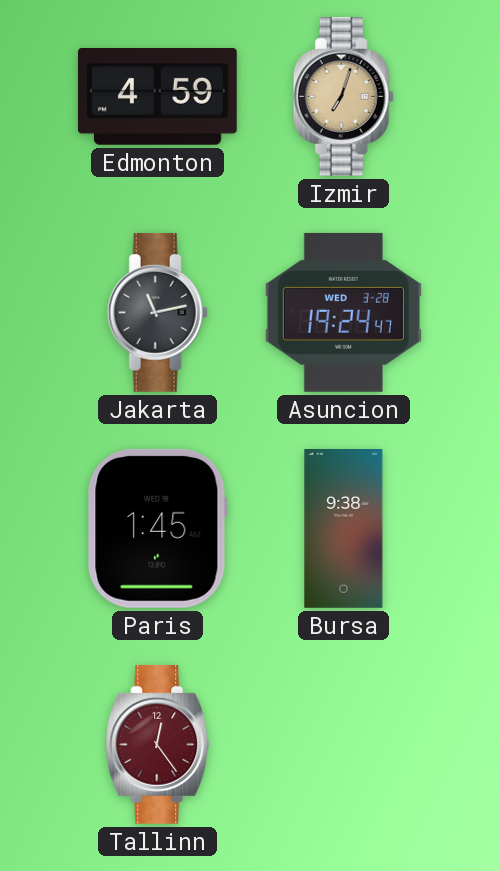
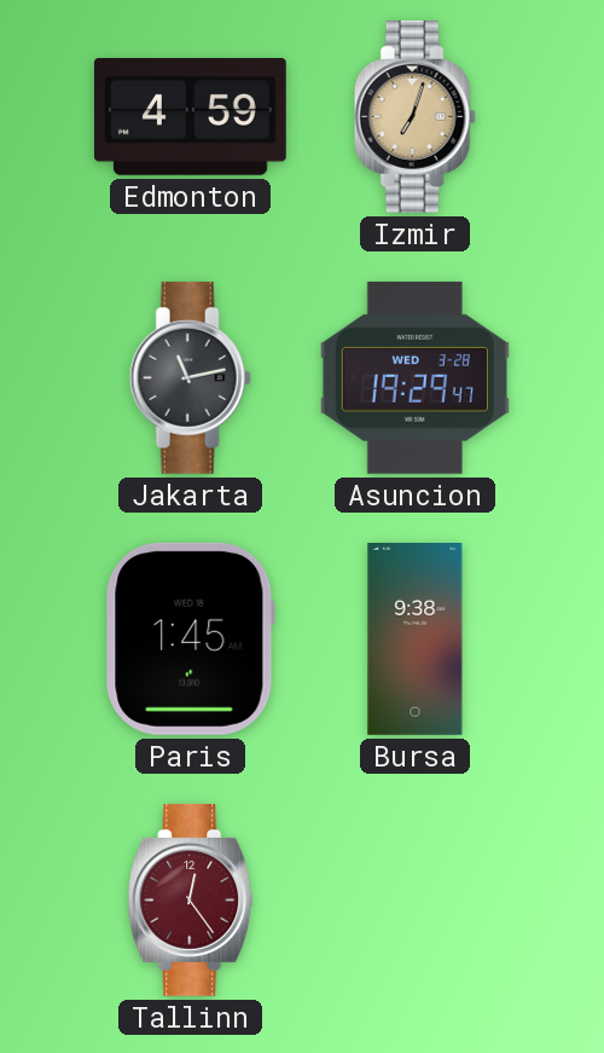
Asuncion: 19:24 -> 19:29 (414, 377)
